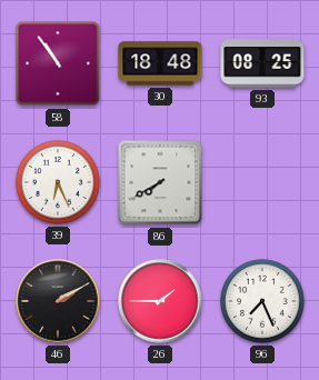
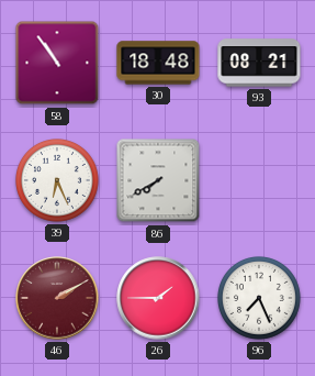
93: 08:25 -> 08:21 (259, 63)
46 dial: black -> burgundy (57, 298)
